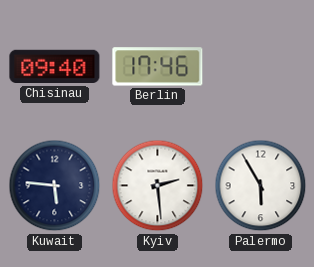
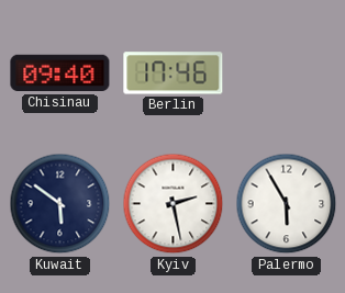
Kuwait: 5:46 -> 5:51 (60, 204)
Kyiv: 2:29 -> 2:28 (174, 204)
